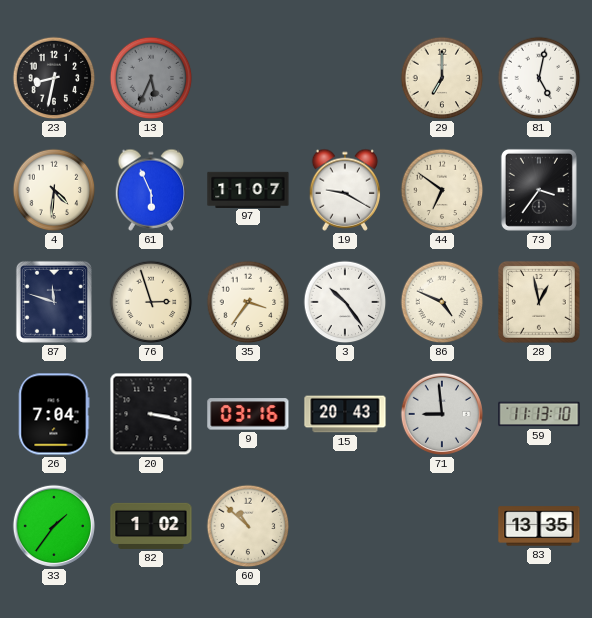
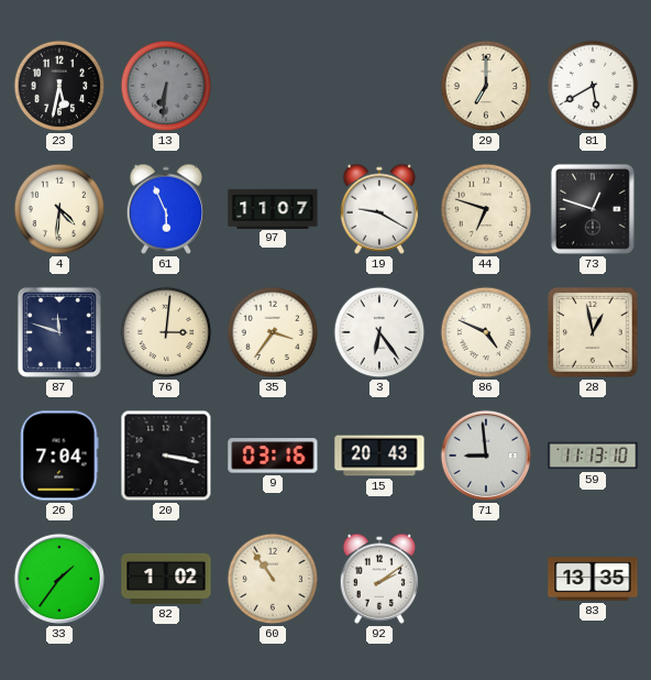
23: 8:32 -> 5:32 (59, 86)
13: 5:34 -> 6:31 (166, 86)
81: 5:02 -> 5:40 (593, 86)
44: 6:51 -> 6:48 (486, 209)
73: 3:36 -> 12:48 (593, 209)
76: 2:57 -> 3:01 (166, 332)
3: 10:24 -> 6:24 (379, 332)
60: 10:52 -> 10:54 (273, 579)
92: none -> 2:09 (379, 579)
